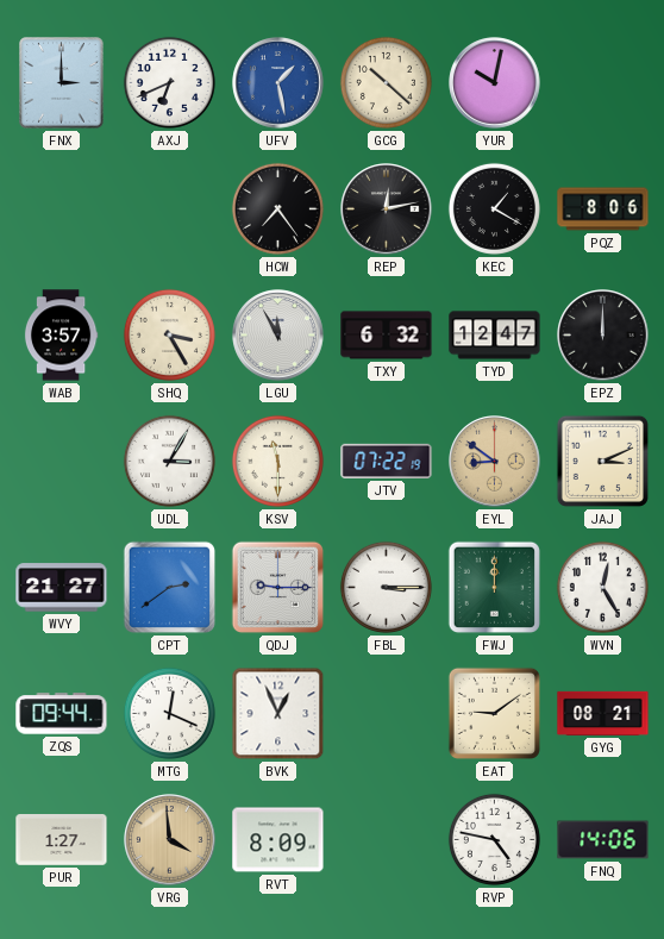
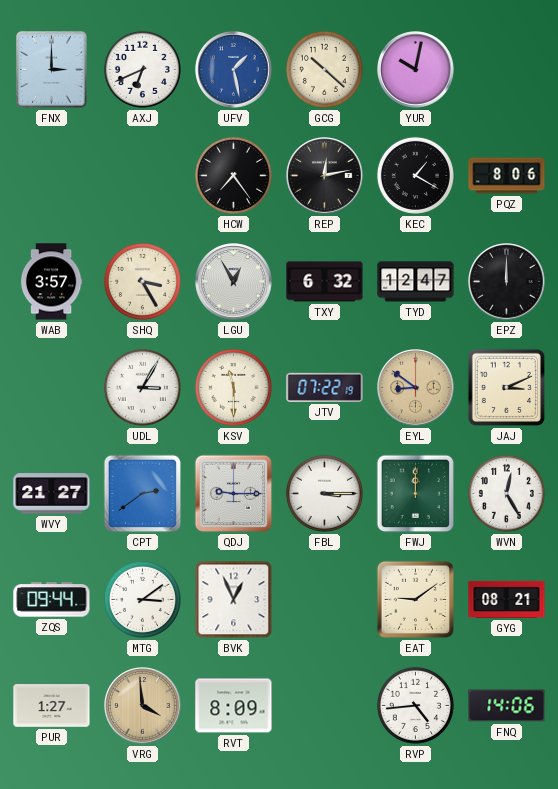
LGU: 11:55 -> 12:55 (234, 282)
MTG: 12:19 -> 3:09 (142, 599)
RVP: 4:47 -> 4:44 (415, 705)
